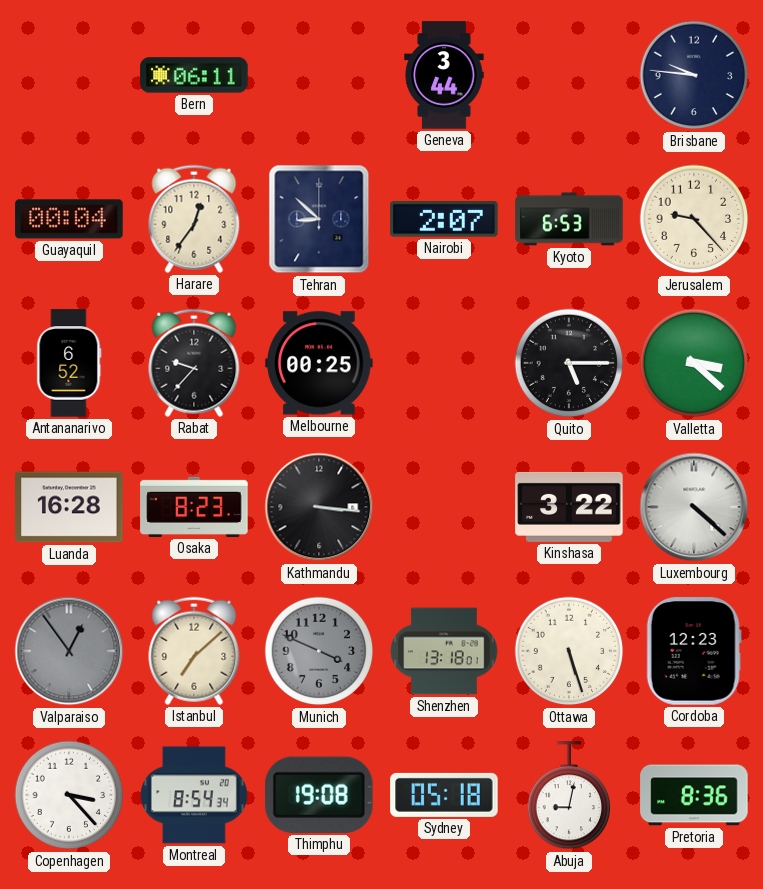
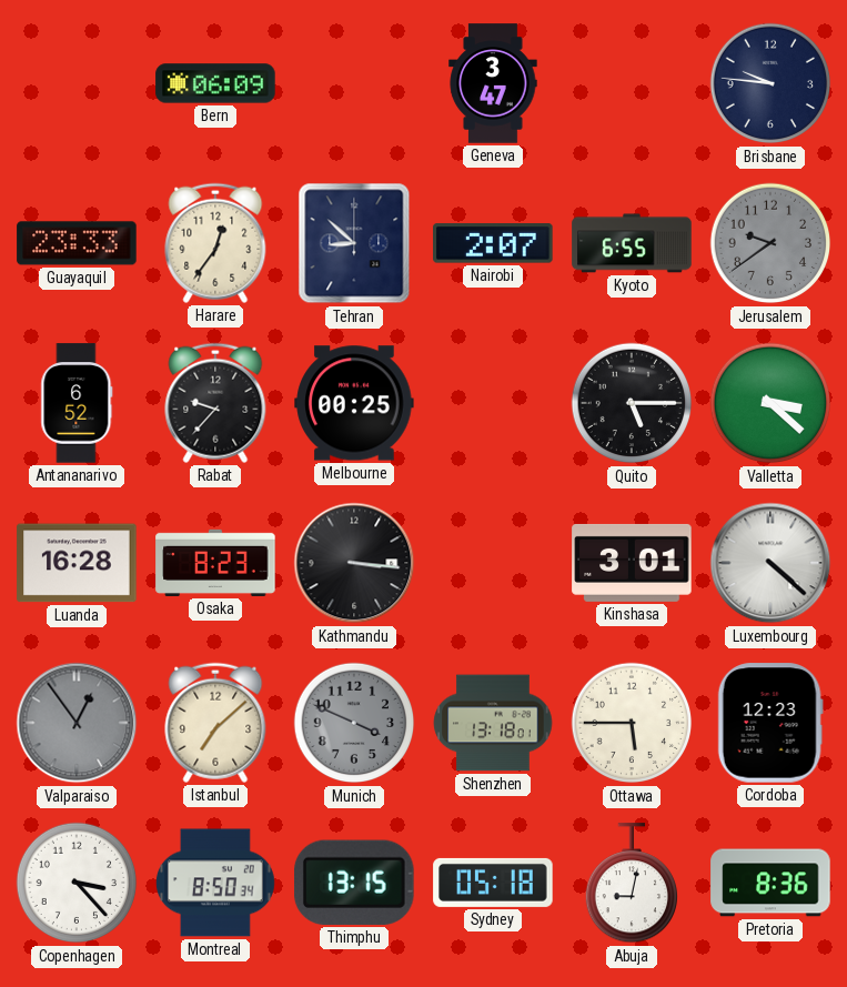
Bern: 06:11 -> 06:09 (215, 83)
Geneva: 3:44 -> 3:47 (493, 83)
Guayaquil: 00:04 -> 23:33 (77, 243)
Kyoto: 6:53 -> 6:55 (632, 243)
Jerusalem: 9:23 -> 9:39 (770, 243)
Jerusalem dial: cream -> grey (770, 243)
Kinshasa: 3:22 -> 3:01 (632, 563)
Ottawa: 5:27 -> 5:45 (632, 723)
Montreal: 8:54 -> 8:50 (215, 883)
Thimphu: 19:08 -> 13:15 (355, 883)
